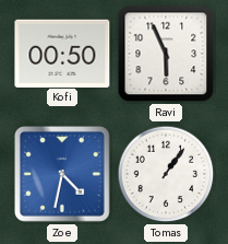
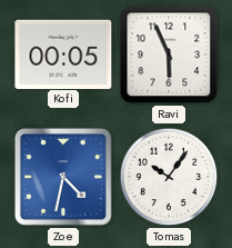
Kofi: 00:50 -> 00:05 (63, 53)
Tomas: 1:06 -> 10:06 (169, 177)
